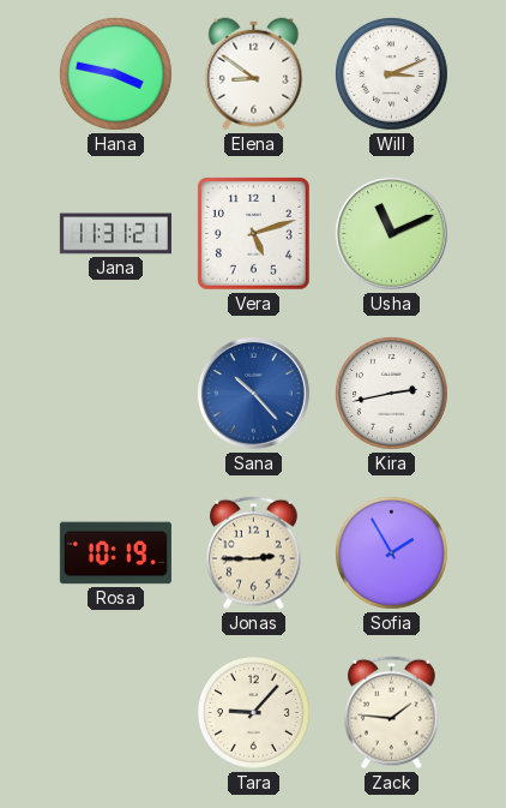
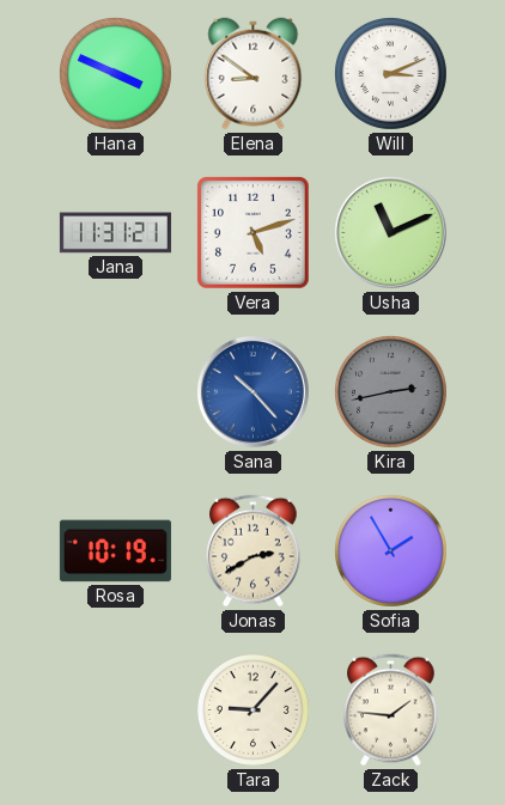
Hana: 3:47 -> 3:49 (115, 73)
Kira dial: white -> grey (390, 391)
Jonas: 2:45 -> 2:40 (254, 551)
